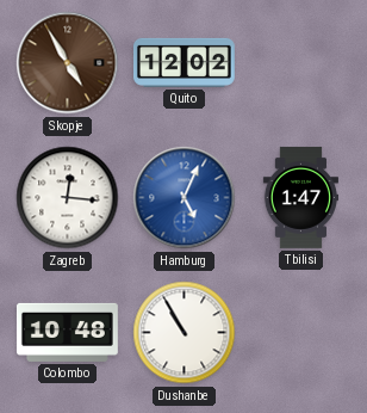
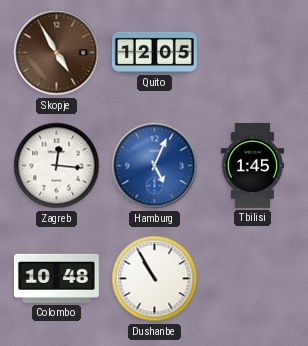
Quito: 12:02 -> 12:05 (154, 52)
Tbilisi: 1:47 -> 1:45 (252, 165)
